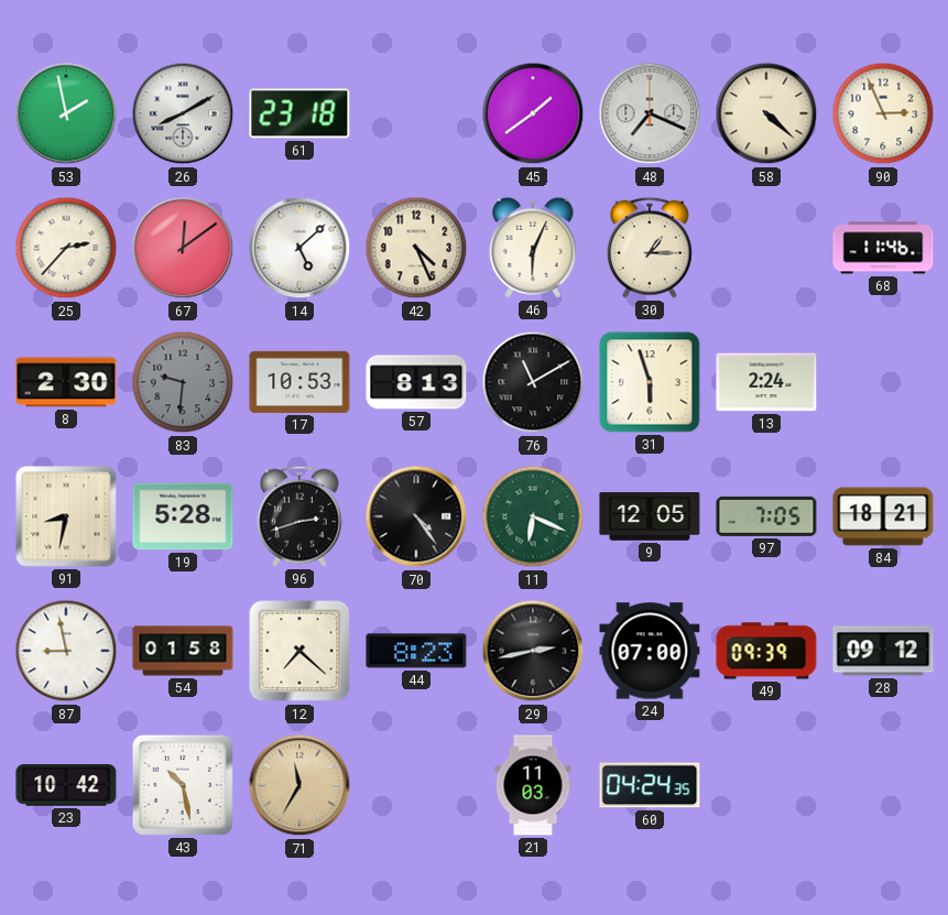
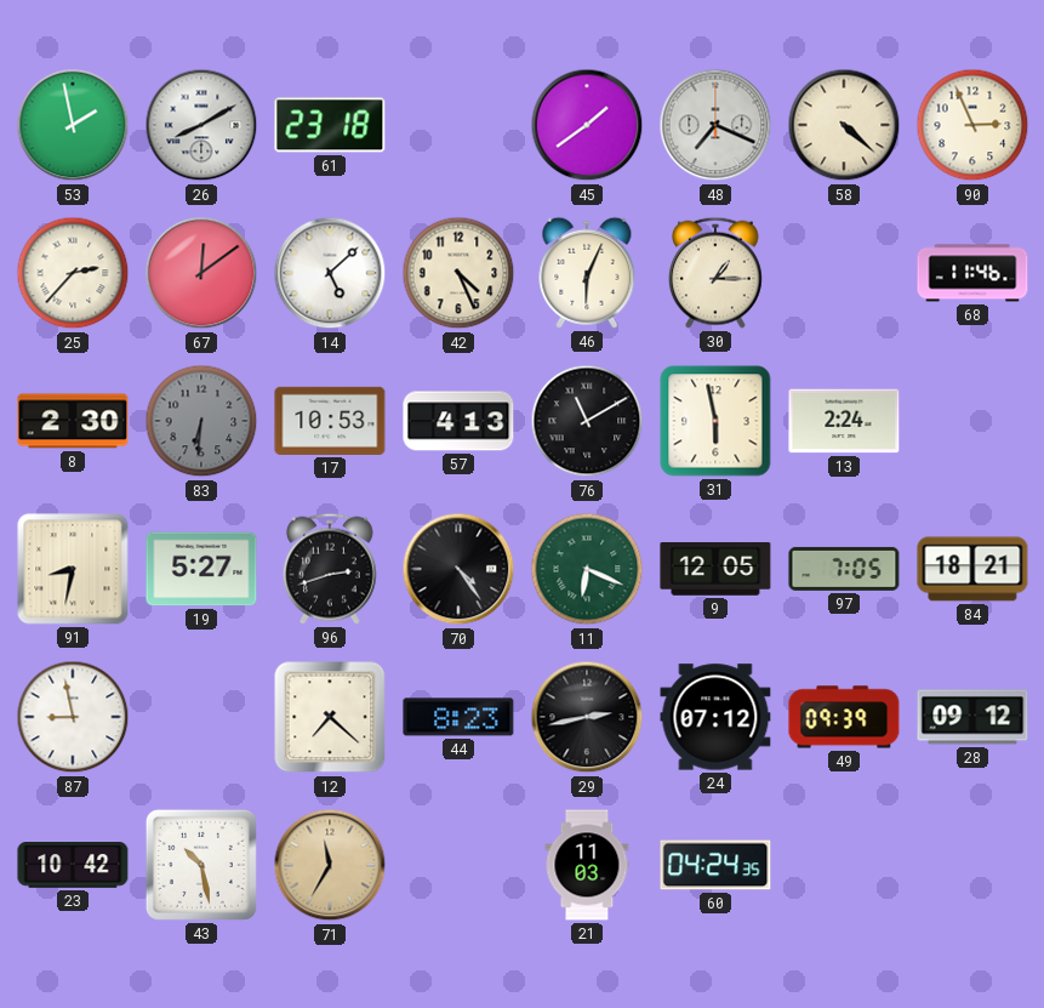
83: 9:31 -> 6:31 (201, 421)
57: 8:13 -> 4:13 (458, 421)
31: 5:57 -> 5:58 (715, 421)
19: 5:28 -> 5:27 (201, 569)
54: 01:58 -> none (183, 651)
24: 07:00 -> 07:12 (715, 717)
